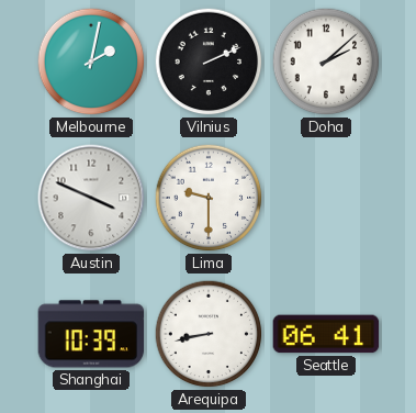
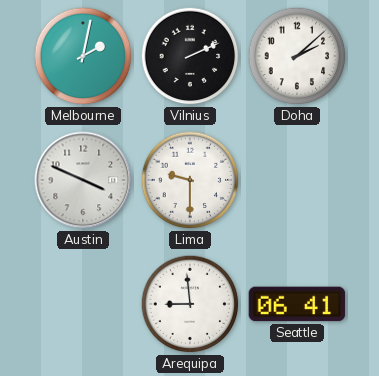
Shanghai: 10:39 -> none (91, 334)
Arequipa: 8:43 -> 8:59 (190, 304)
